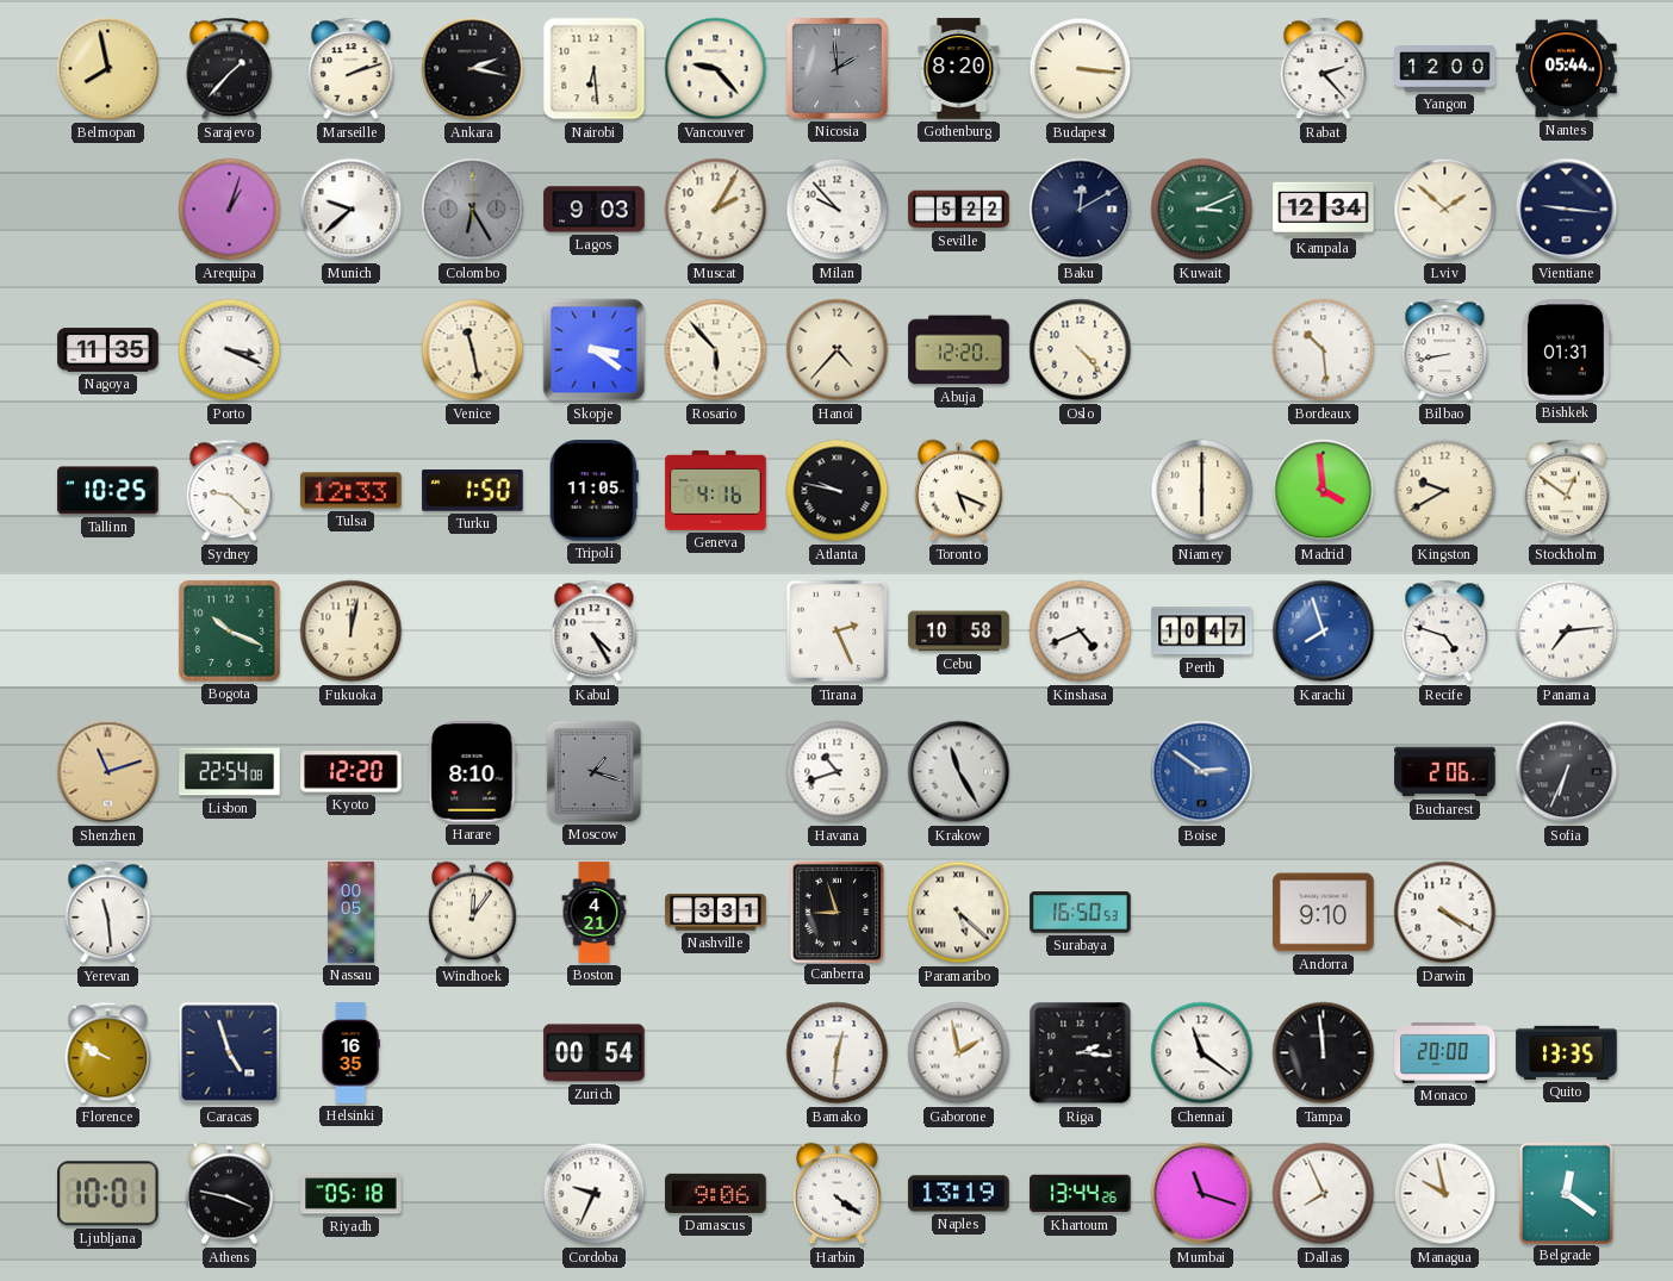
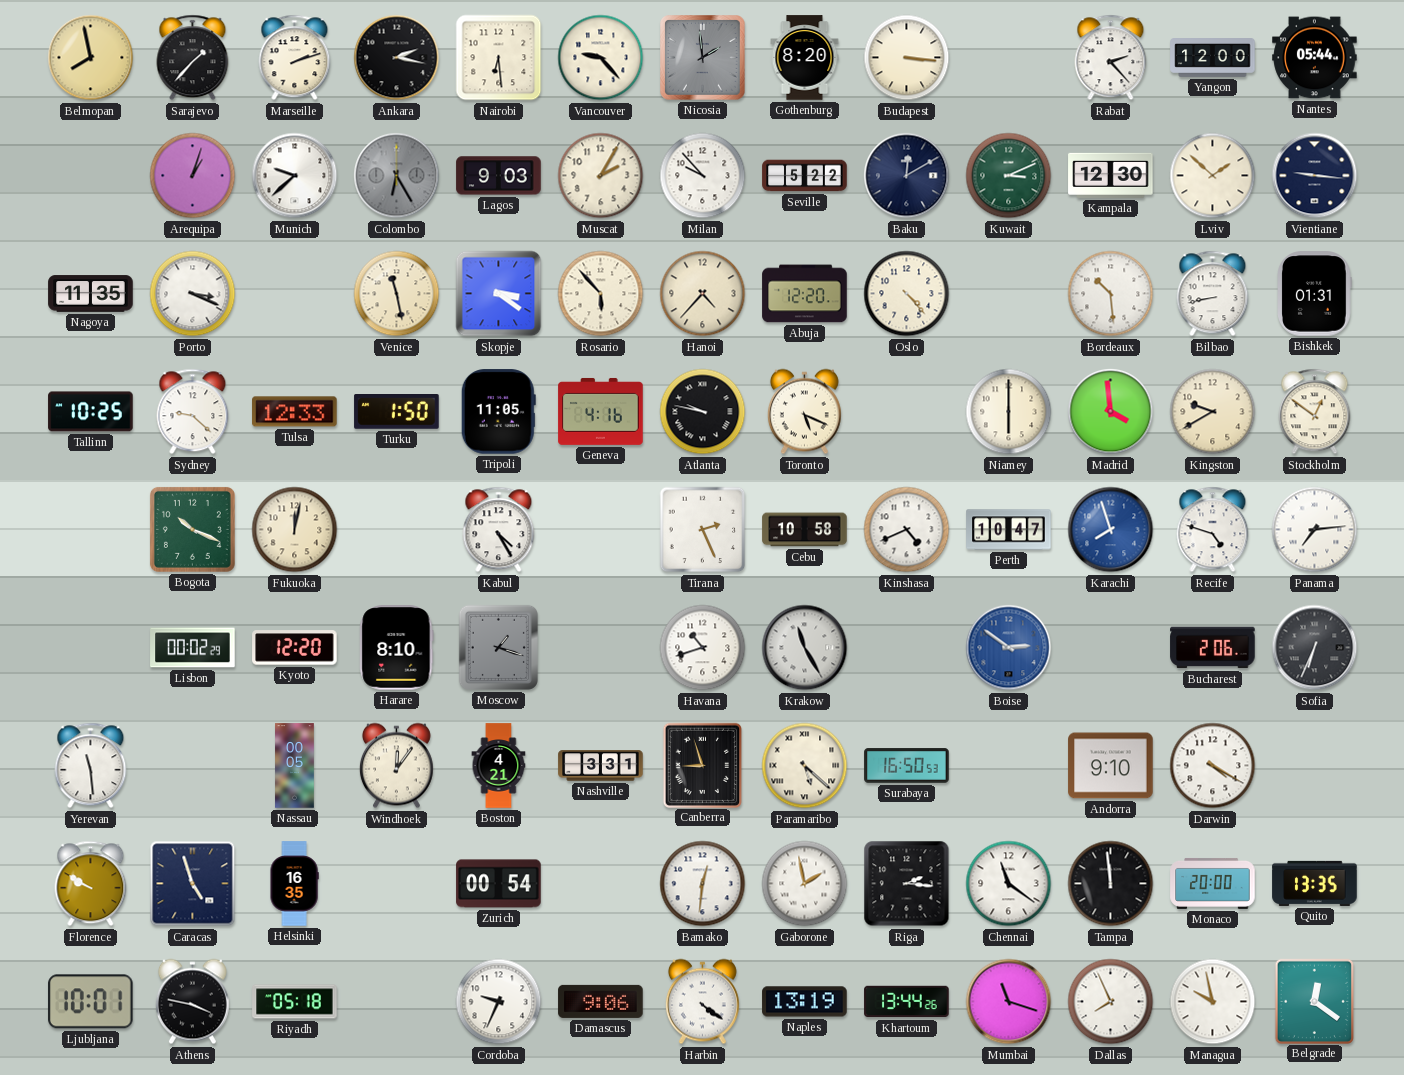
Kampala: 12:34 -> 12:30 (1111, 175)
Shenzhen: 11:12 -> none (108, 772)
Lisbon: 22:54 -> 00:02 (193, 648)
